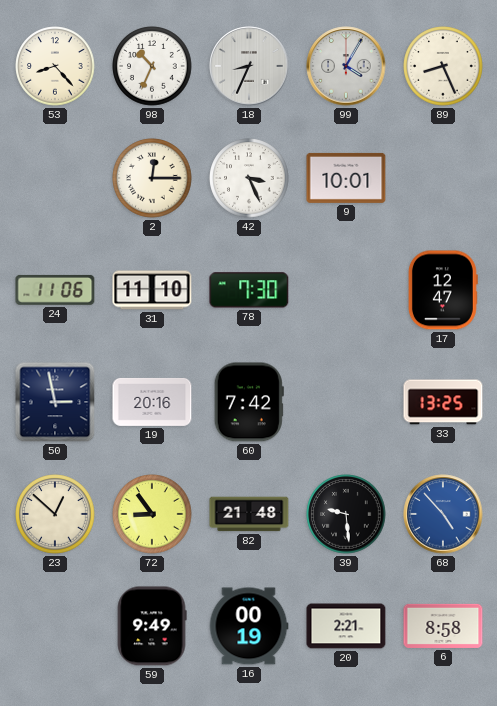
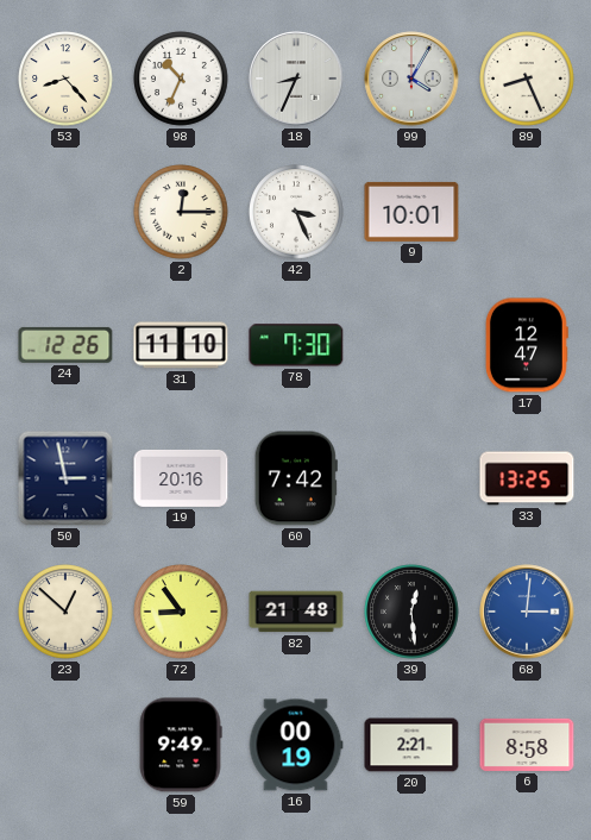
24: 11:06 -> 12:26 (65, 345)
39: 9:29 -> 12:29 (411, 612)
68: 4:53 -> 3:01 (527, 612)
